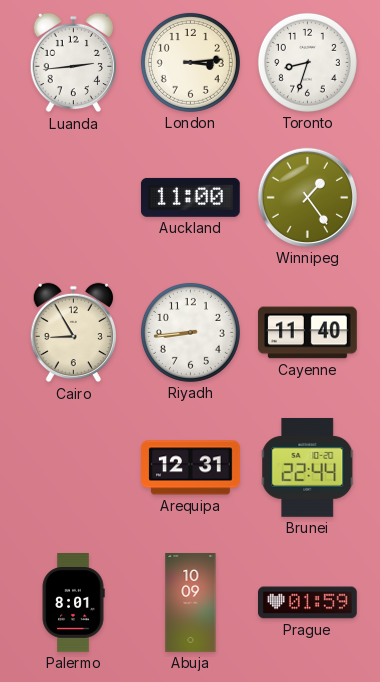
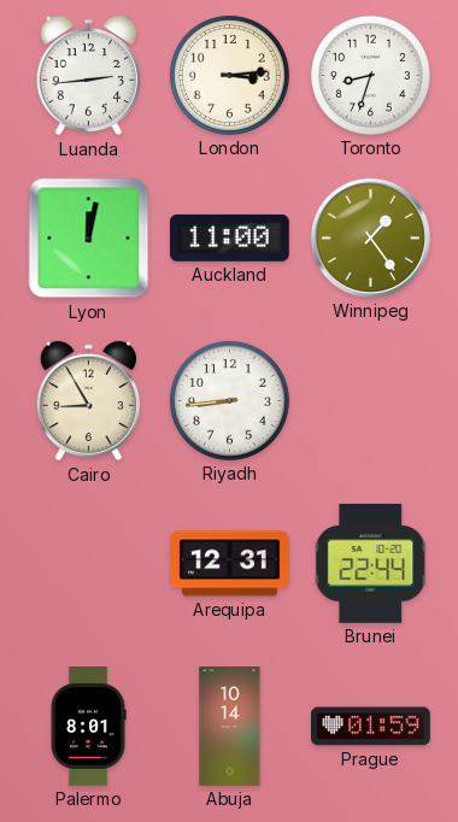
Lyon: none -> 12:02 (89, 239)
Cayenne: 11:40 -> none (308, 333)
Abuja: 10:09 -> 10:14 (230, 727)
